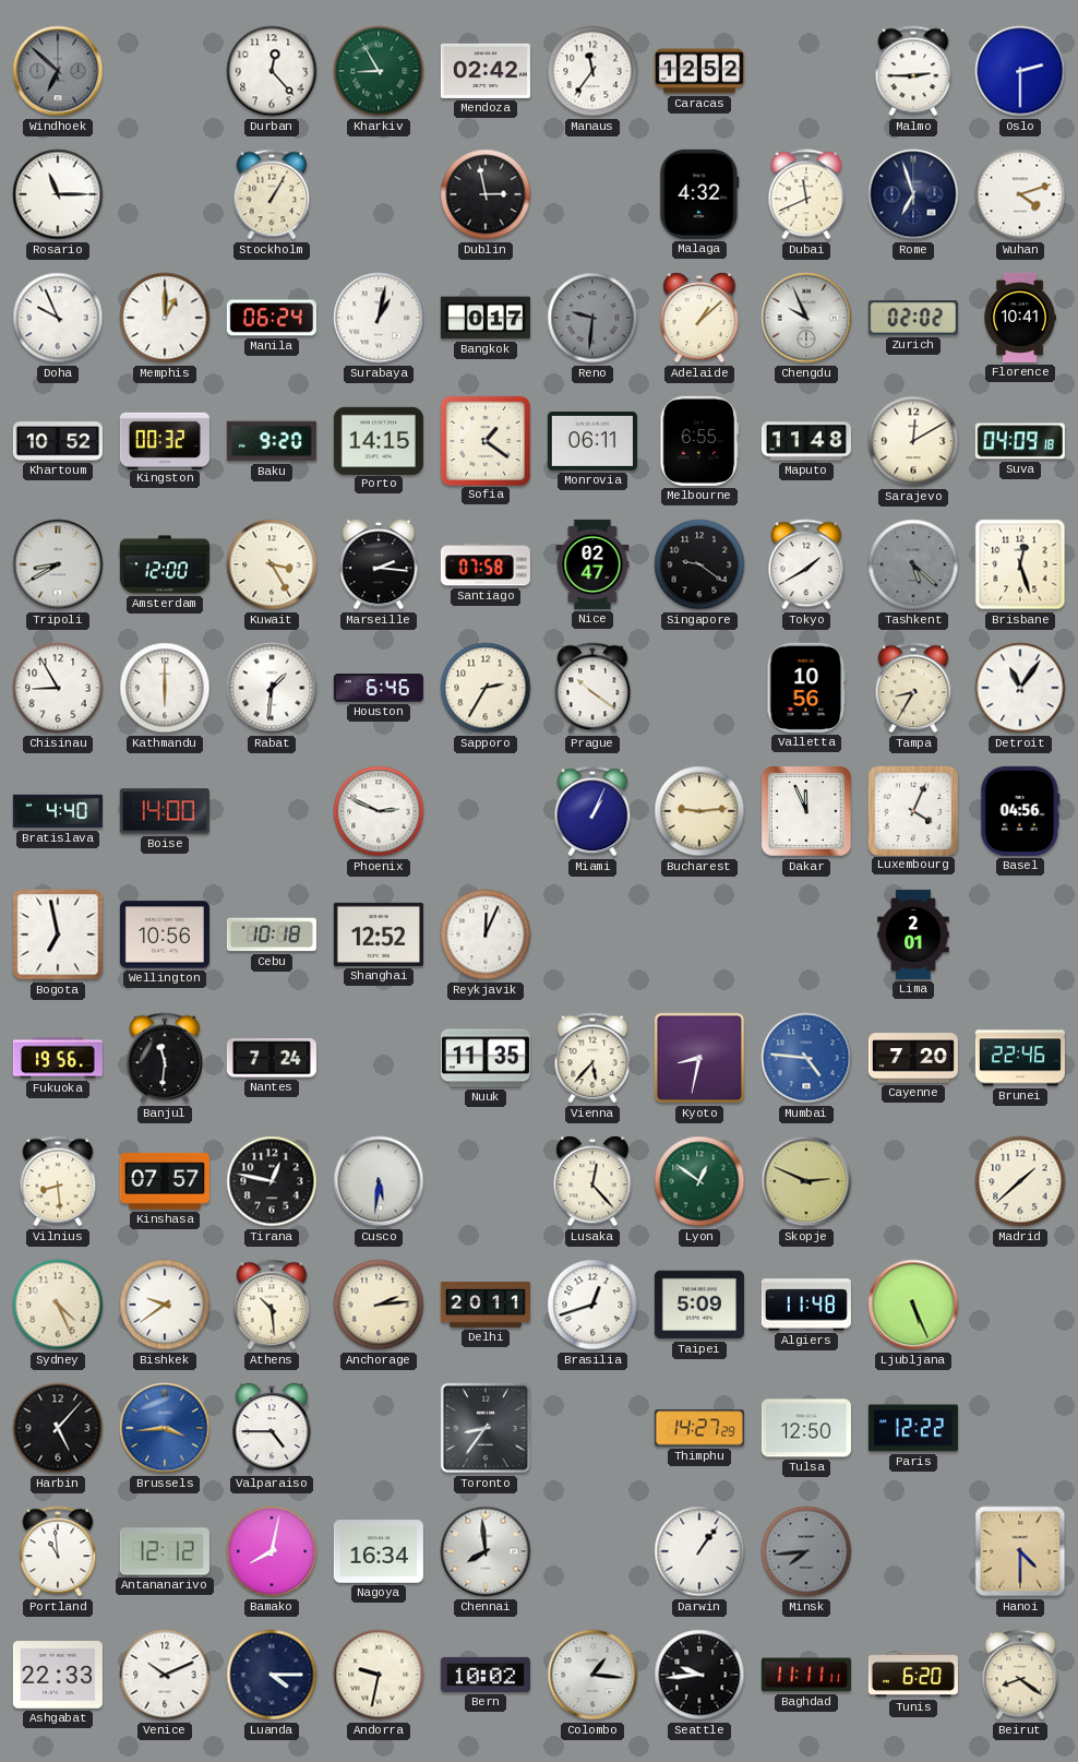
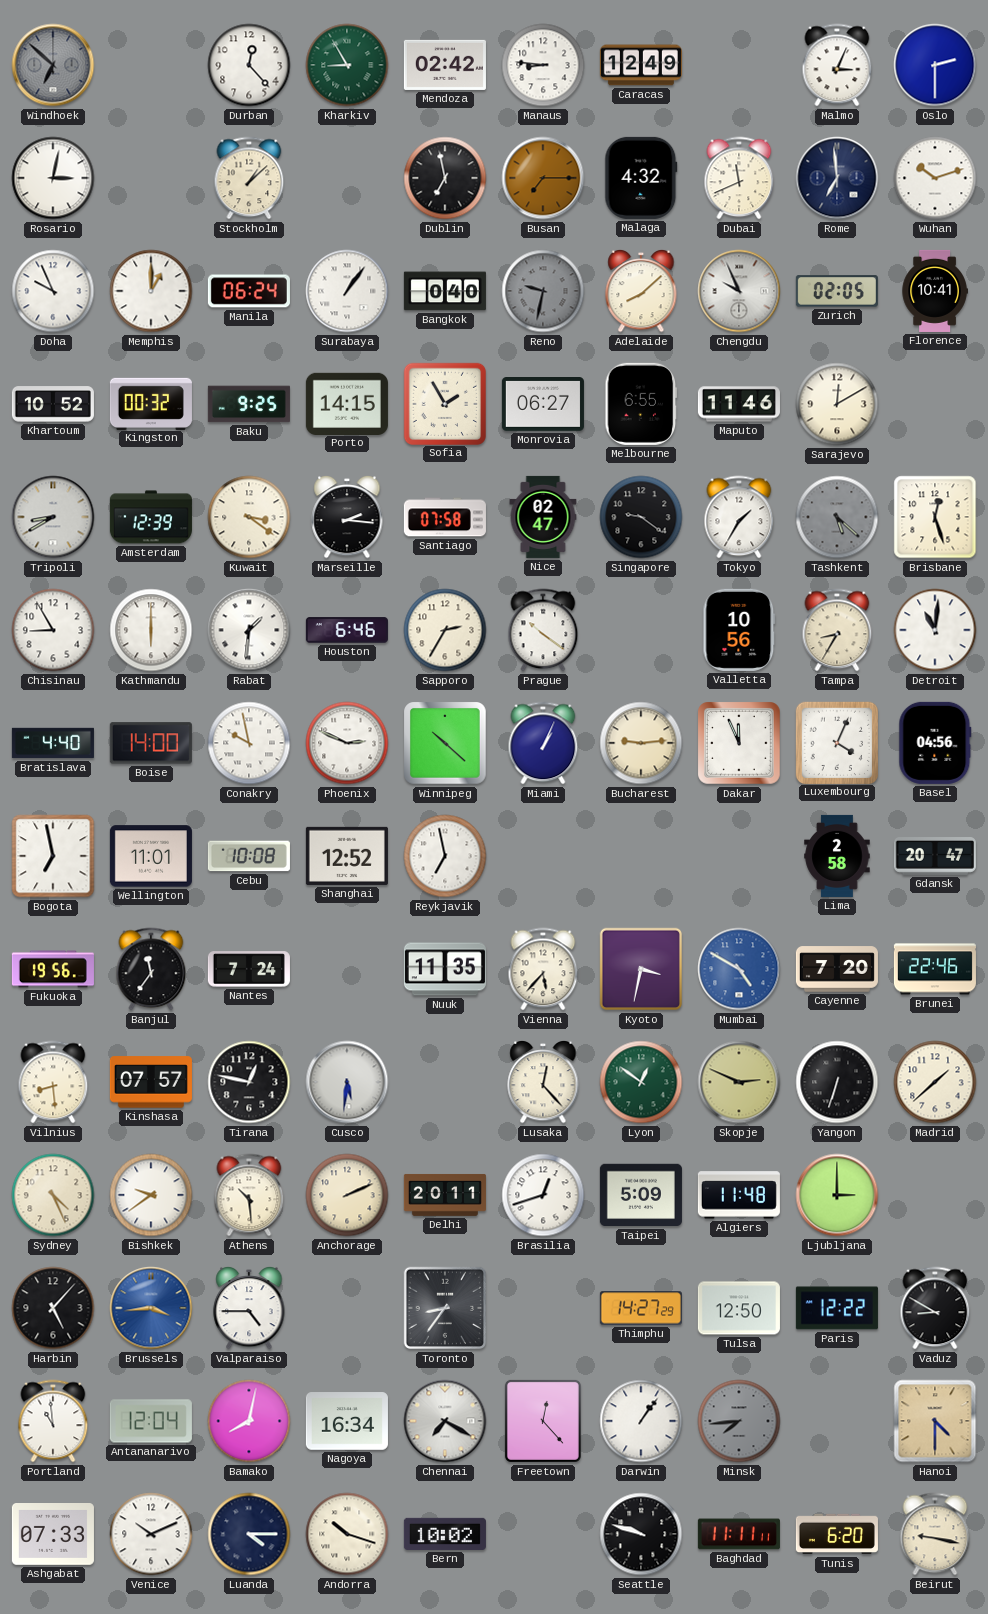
Manaus: 11:36 -> 8:46 (543, 65)
Caracas: 12:52 -> 12:49 (641, 65)
Malmo: 2:45 -> 3:04 (837, 65)
Rosario: 11:15 -> 3:02 (53, 178)
Stockholm: 1:05 -> 1:08 (249, 178)
Dublin: 2:58 -> 6:58 (445, 178)
Busan: none -> 7:15 (543, 178)
Rome: 6:57 -> 6:59 (837, 178)
Wuhan: 4:12 -> 10:12 (935, 178)
Surabaya: 1:02 -> 1:06 (347, 291)
Bangkok: 0:17 -> 0:40 (445, 291)
Reno: 9:31 -> 9:32 (543, 291)
Adelaide: 1:08 -> 8:08 (641, 291)
Zurich: 02:02 -> 02:05 (837, 291)
Baku: 9:20 -> 9:25 (249, 404)
Sofia: 1:21 -> 1:55 (444, 403)
Monrovia: 06:11 -> 06:27 (543, 405)
Maputo: 11:48 -> 11:46 (739, 404)
Suva: 04:09 -> none (1020, 441)
Amsterdam: 12:00 -> 12:39 (151, 517)
Kuwait: 3:25 -> 3:21 (249, 517)
Tokyo: 1:40 -> 1:35 (739, 517)
Detroit: 11:06 -> 11:01 (935, 630)
Conakry: none -> 9:58 (249, 743)
Winnipeg: none -> 10:22 (446, 744)
Wellington: 10:56 -> 11:01 (151, 856)
Cebu: 10:18 -> 10:08 (249, 856)
Reykjavik: 12:04 -> 6:58 (445, 856)
Lima: 2:01 -> 2:58 (837, 856)
Gdansk: none -> 20:47 (935, 857)
Banjul: 11:31 -> 11:36 (151, 969)
Kyoto: 8:32 -> 3:32 (641, 969)
Mumbai: 4:46 -> 4:50 (739, 969)
Yangon: none -> 6:33 (837, 1082)
Anchorage: 2:14 -> 2:11 (347, 1195)
Ljubljana: 5:26 -> 3:00 (837, 1195)
Vaduz: none -> 8:50 (935, 1308)
Antananarivo: 12:12 -> 12:04 (151, 1421)
Chennai: 7:59 -> 7:20 (445, 1421)
Freetown: none -> 12:23 (543, 1421)
Ashgabat: 22:33 -> 07:33 (53, 1535)
Andorra: 9:32 -> 10:18 (347, 1534)
Colombo: 1:16 -> none (592, 1675)
Seattle: 9:44 -> 9:48 (641, 1534)
Beirut: 8:21 -> 9:17 (935, 1534)
